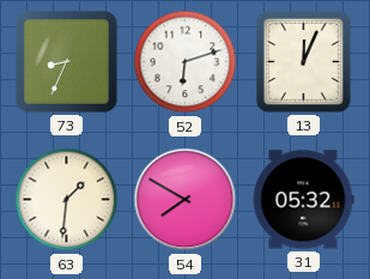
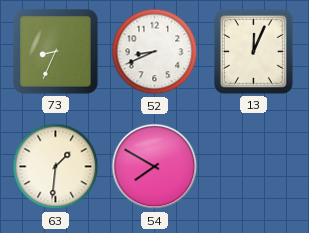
52: 6:12 -> 8:41 (155, 52)
31: 05:32 -> none (303, 200)
